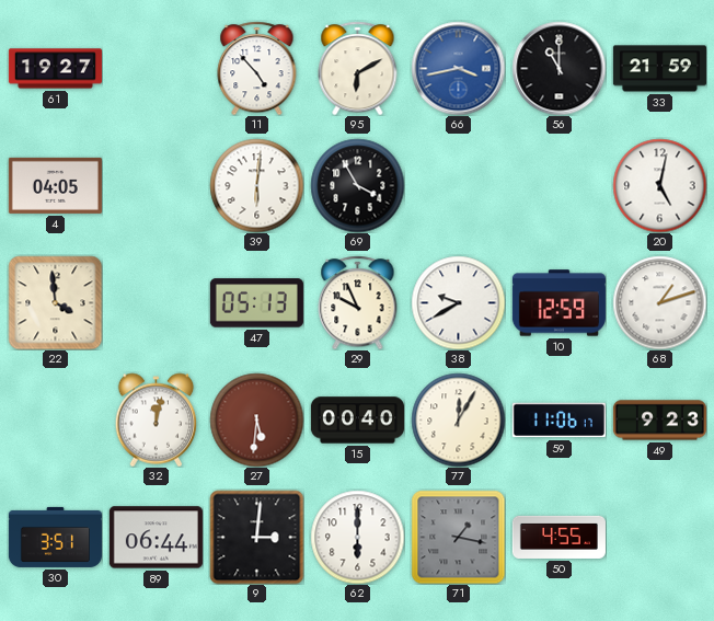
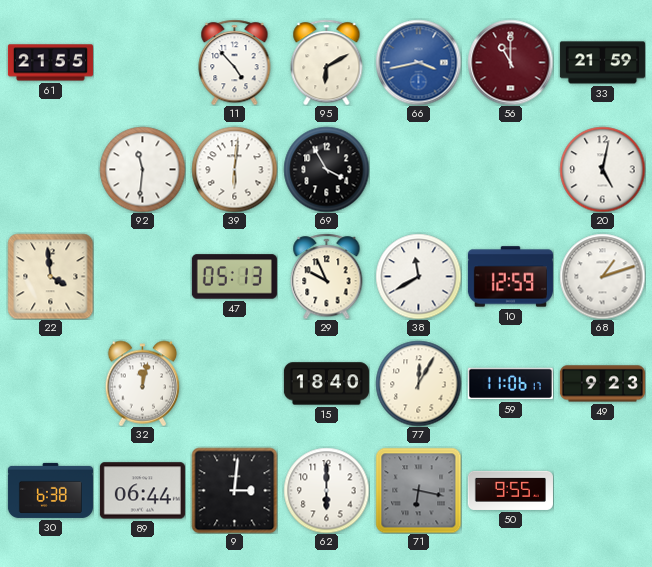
61: 19:27 -> 21:55 (50, 63)
56 dial: black -> burgundy (510, 62)
4: 04:05 -> none (55, 185)
92: none -> 11:31 (142, 169)
38: 9:40 -> 11:40 (418, 276)
27: 5:31 -> none (256, 419)
15: 00:40 -> 18:40 (326, 384)
30: 3:51 -> 6:38 (50, 490)
71: 1:17 -> 6:17 (418, 490)
50: 4:55 -> 9:55 (510, 490)
